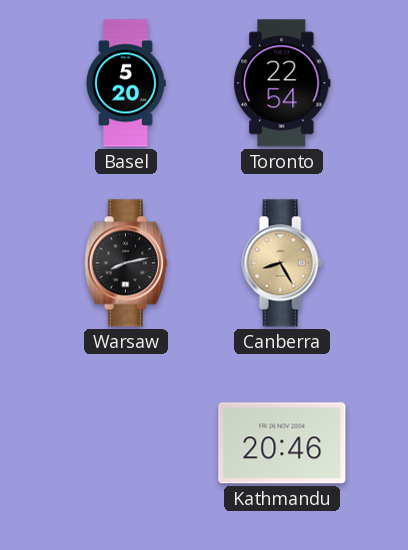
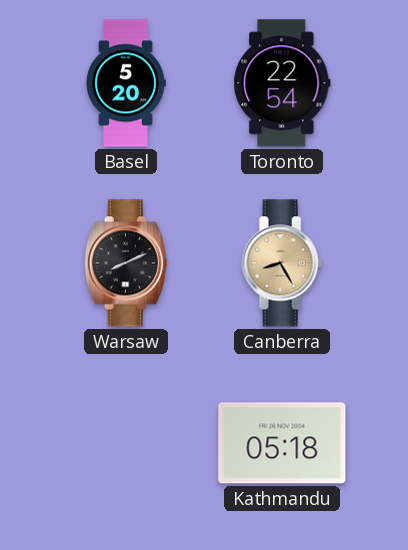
Warsaw: 8:13 -> 8:11 (126, 263)
Kathmandu: 20:46 -> 05:18 (282, 443)
